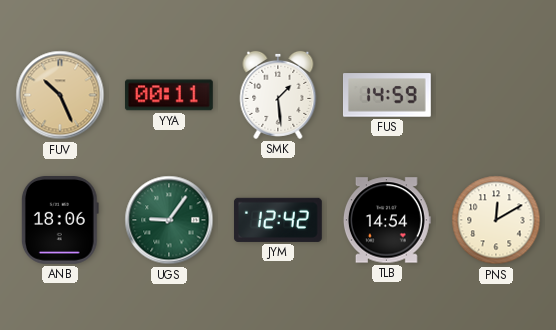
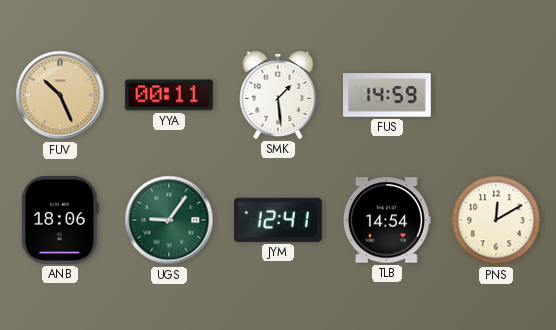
JYM: 12:42 -> 12:41 (278, 220)
